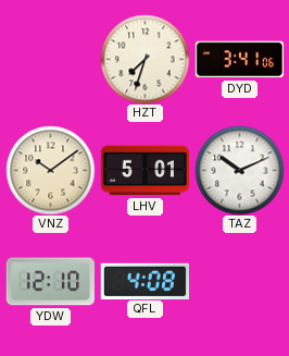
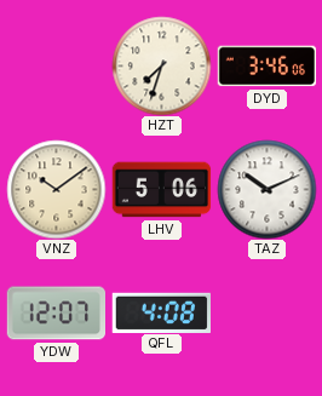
DYD: 3:41 -> 3:46 (266, 67)
LHV: 5:01 -> 5:06 (161, 190)
YDW: 12:10 -> 12:07 (56, 314)
